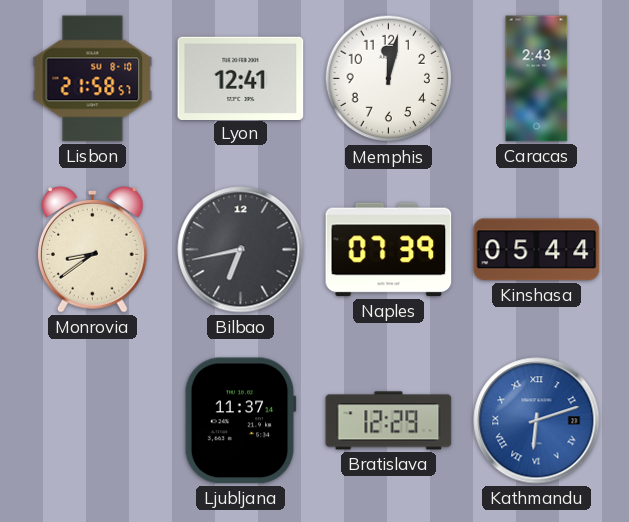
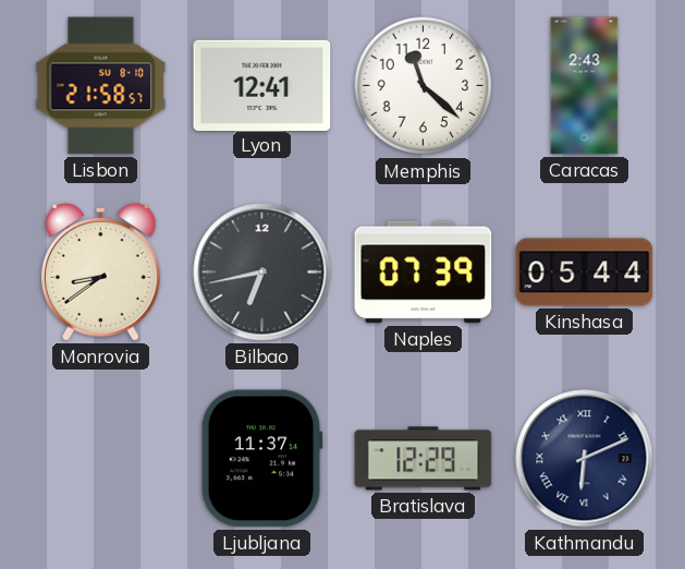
Memphis: 12:02 -> 11:22 (424, 86)
Kathmandu: 6:12 -> 6:11 (585, 459)
Kathmandu dial: blue -> navy (585, 459)
